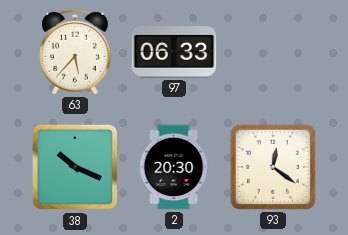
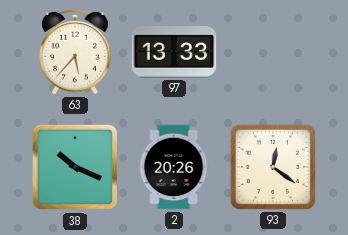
97: 06:33 -> 13:33 (174, 53)
2: 20:30 -> 20:26 (174, 167)
